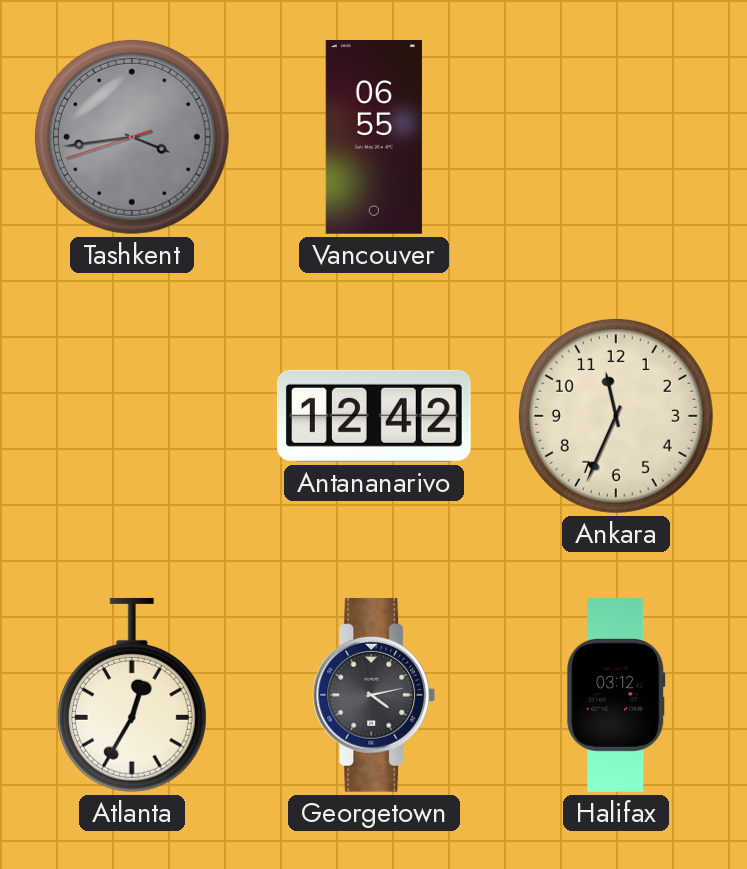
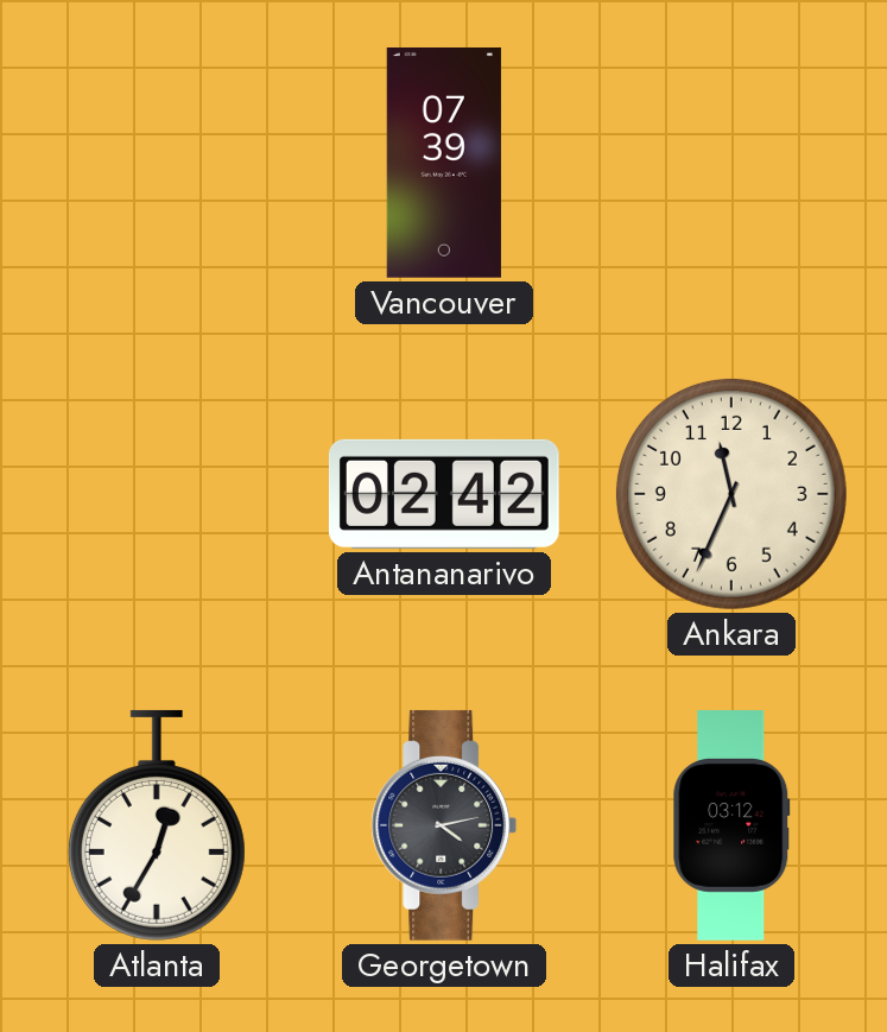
Tashkent: 3:43 -> none (132, 137)
Vancouver: 06:55 -> 07:39 (444, 163)
Antananarivo: 12:42 -> 02:42 (444, 494)
